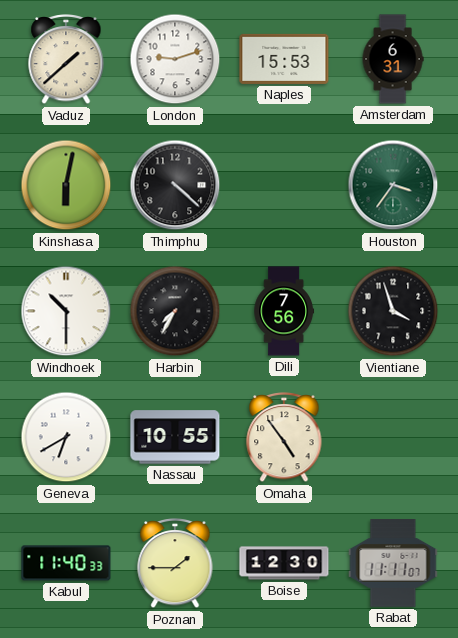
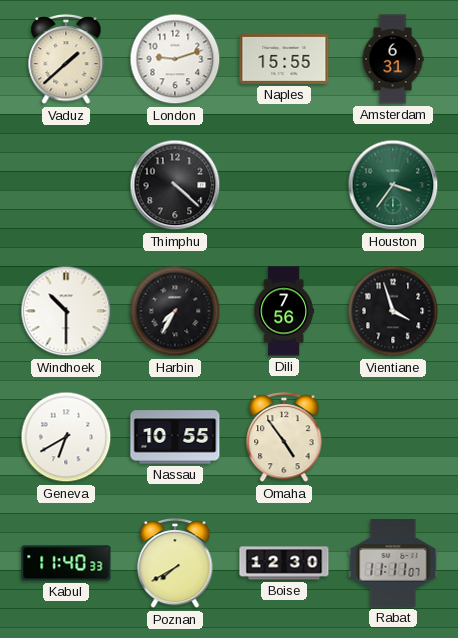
Naples: 15:53 -> 15:55 (284, 59)
Kinshasa: 6:02 -> none (66, 185)
Poznan: 1:45 -> 7:40 (175, 564)
